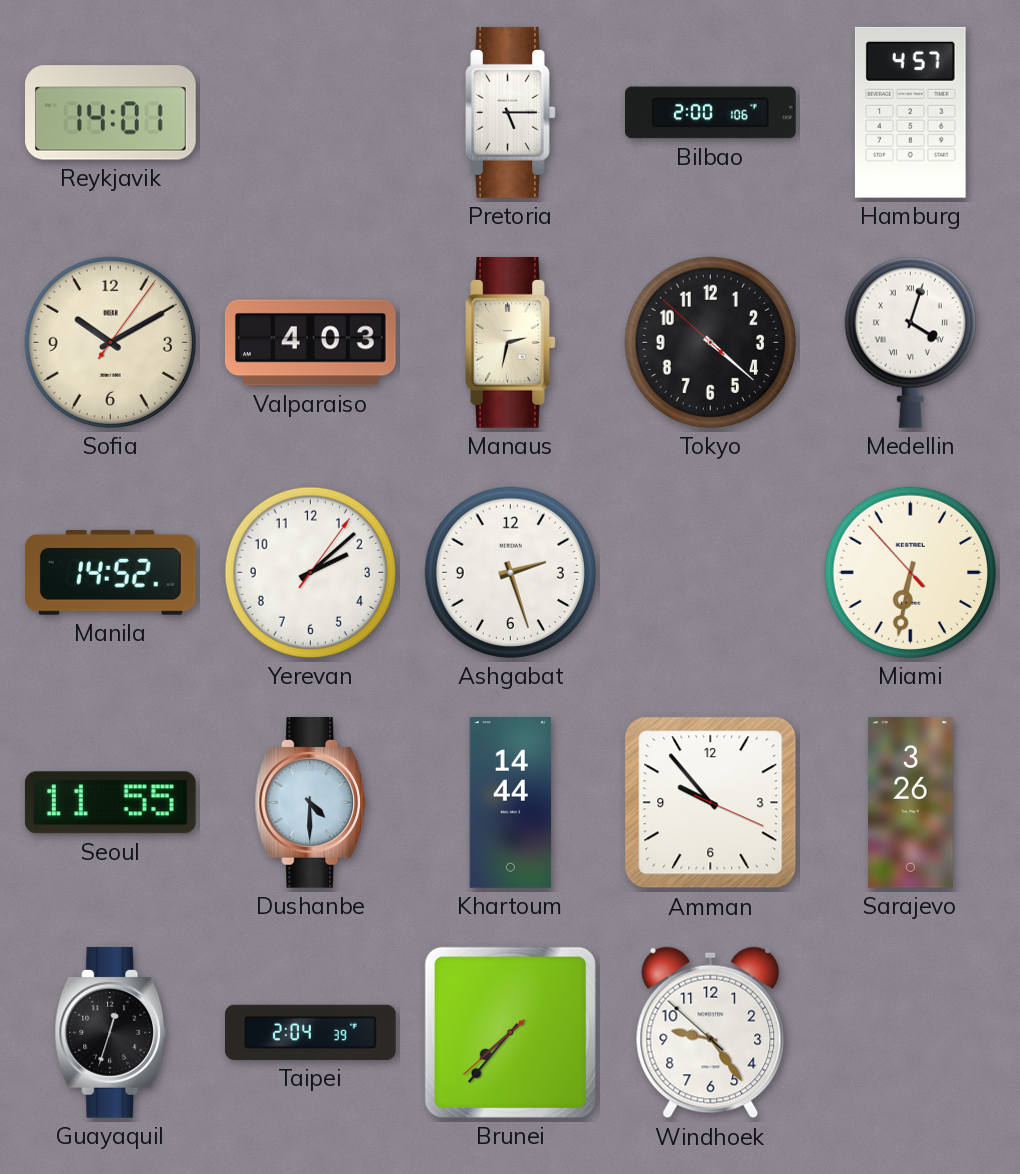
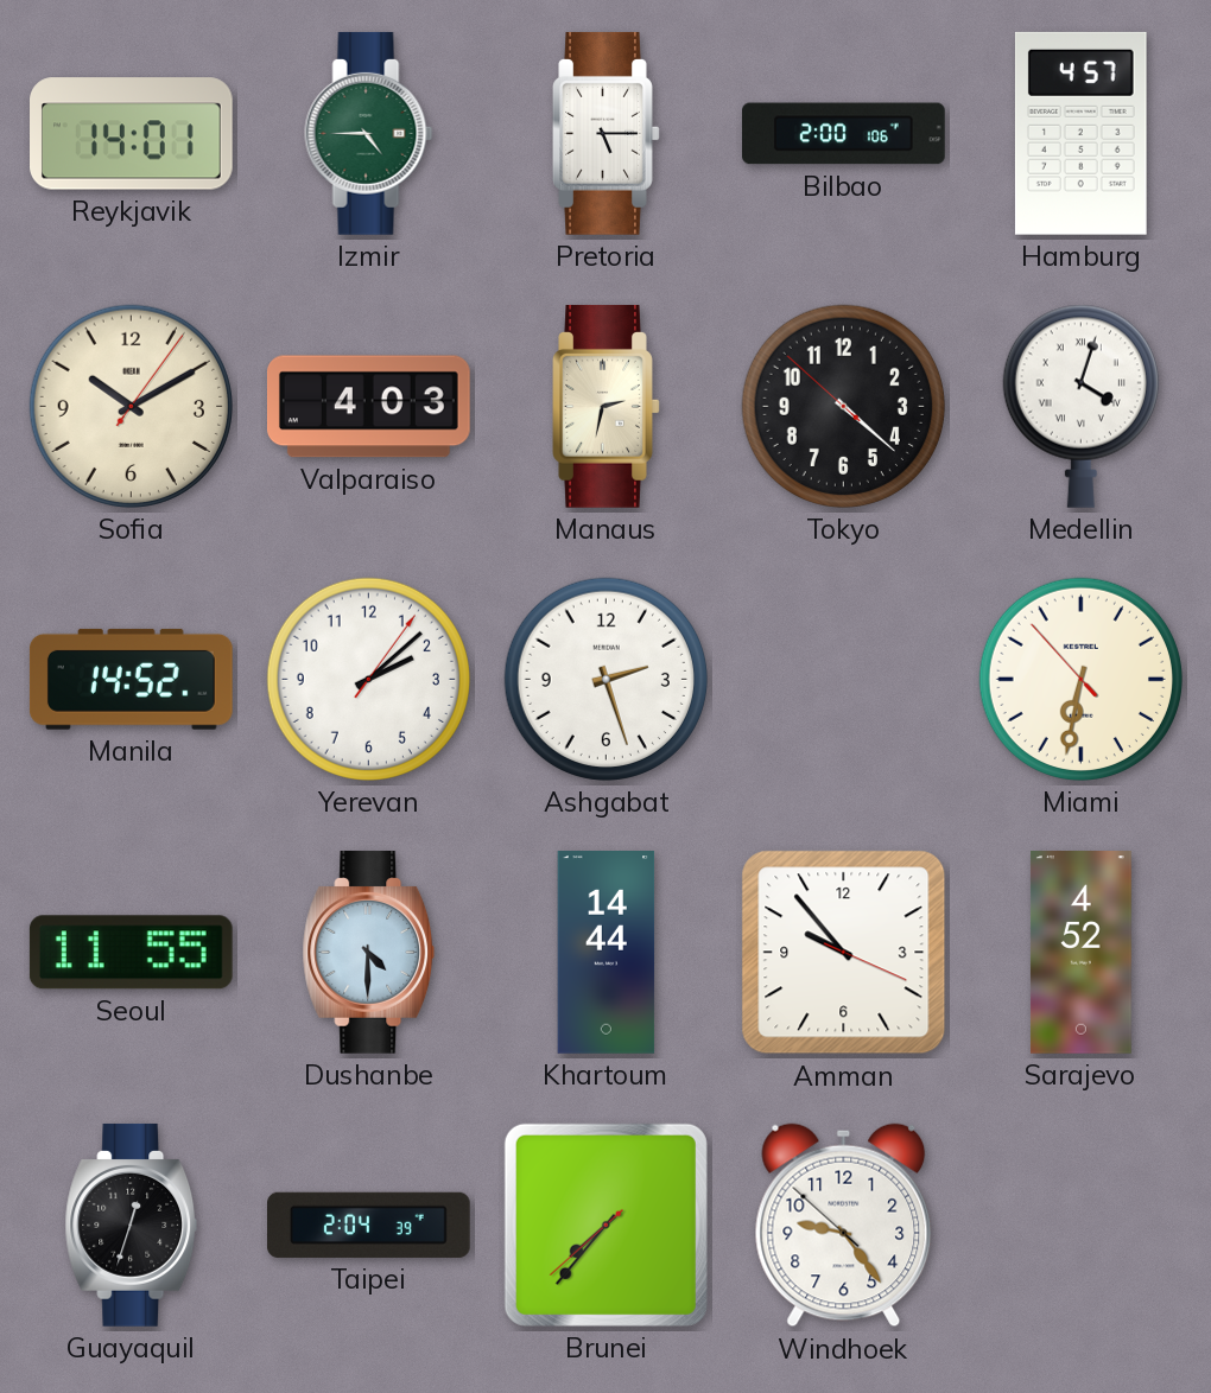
Izmir: none -> 4:45 (369, 133)
Sarajevo: 3:26 -> 4:52 (1080, 953)
